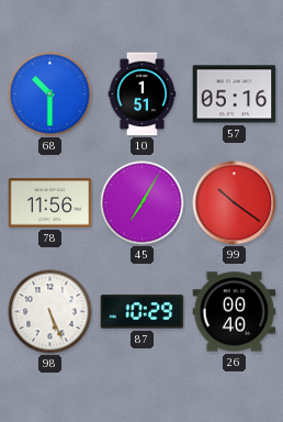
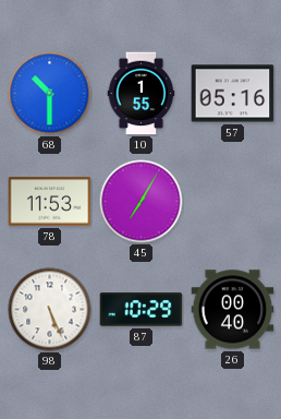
10: 1:51 -> 1:55 (142, 94)
78: 11:56 -> 11:53 (50, 202)
99: 10:21 -> none (235, 203)
